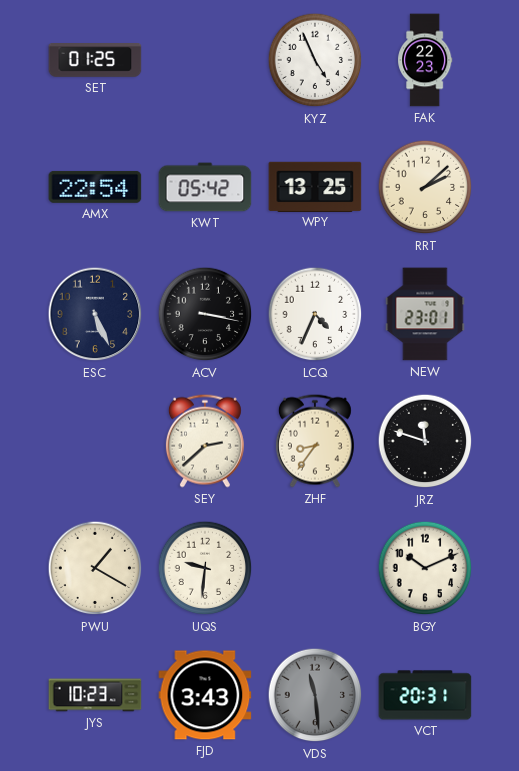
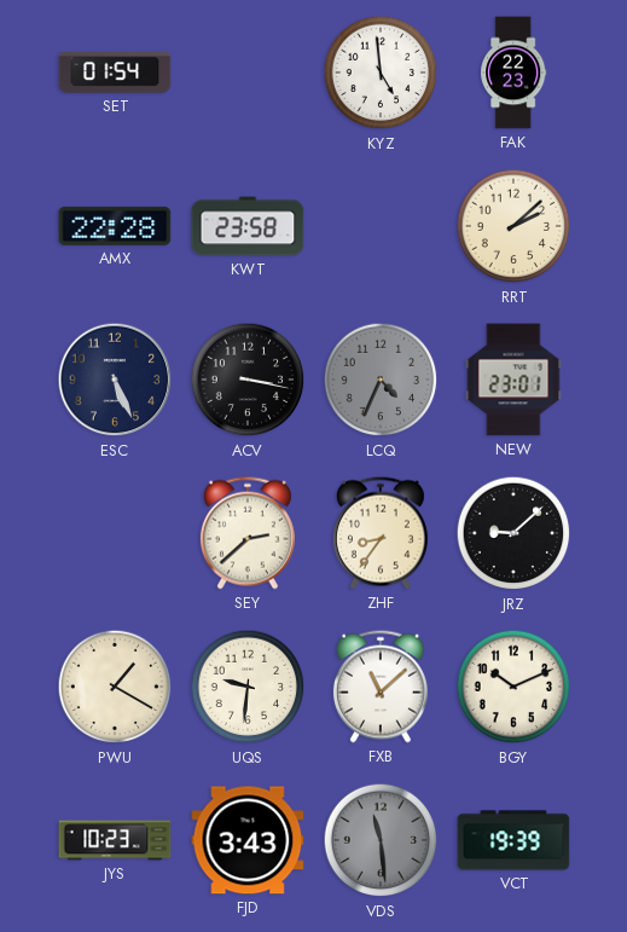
SET: 01:25 -> 01:54 (115, 74)
KYZ: 4:56 -> 4:59 (381, 73)
AMX: 22:54 -> 22:28 (115, 226)
KWT: 05:42 -> 23:58 (248, 226)
WPY: 13:25 -> none (315, 186)
LCQ dial: white -> grey (381, 380)
JRZ: 11:48 -> 9:08 (513, 533)
FXB: none -> 11:08 (381, 687)
VCT: 20:31 -> 19:39 (513, 840)
